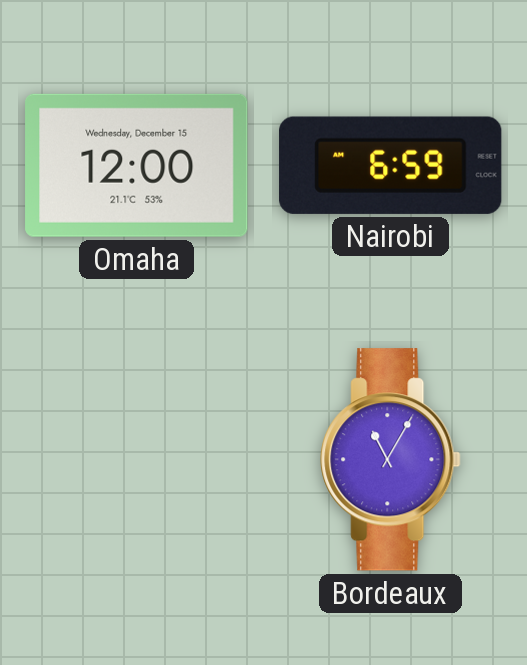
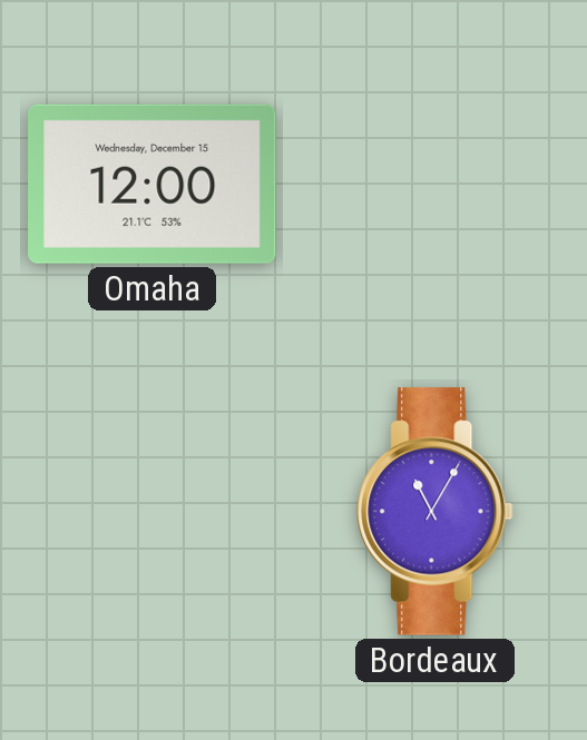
Nairobi: 6:59 -> none (391, 165)
